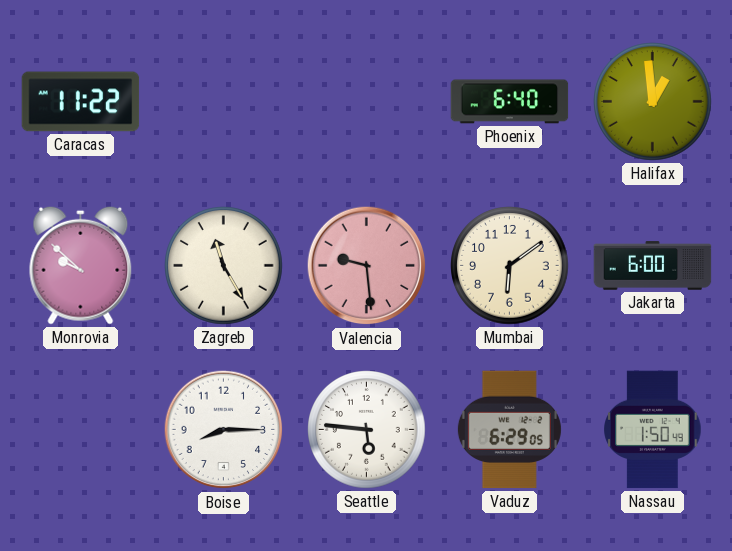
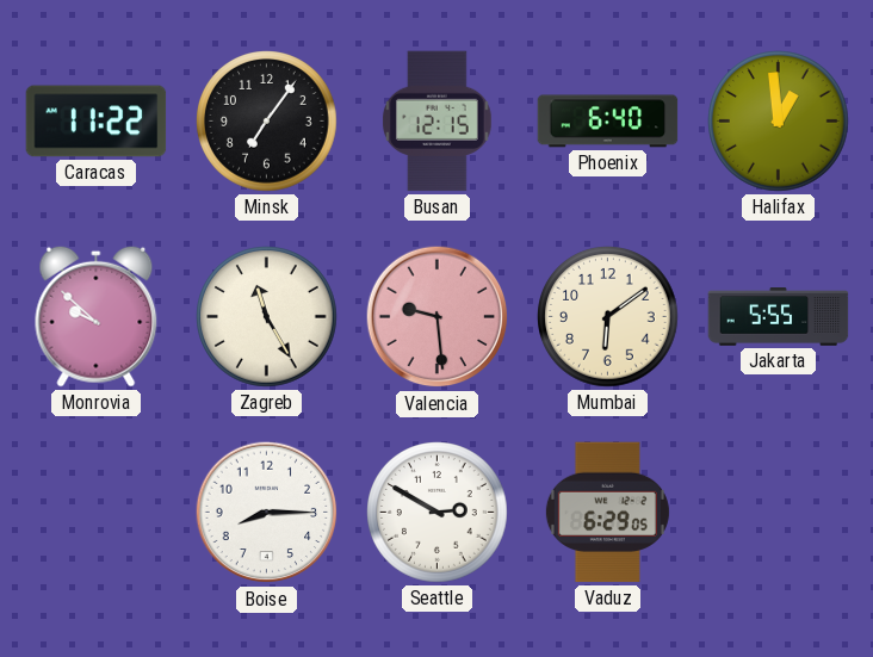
Minsk: none -> 7:06 (267, 122)
Busan: none -> 12:15 (436, 122)
Jakarta: 6:00 -> 5:55 (779, 317)
Seattle: 5:46 -> 2:50 (438, 513)
Nassau: 1:50 -> none (653, 430)
